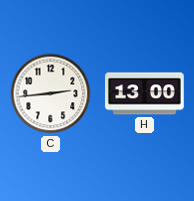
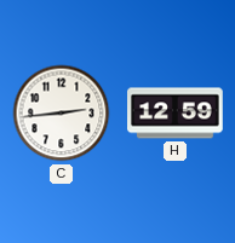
H: 13:00 -> 12:59 (176, 114)
